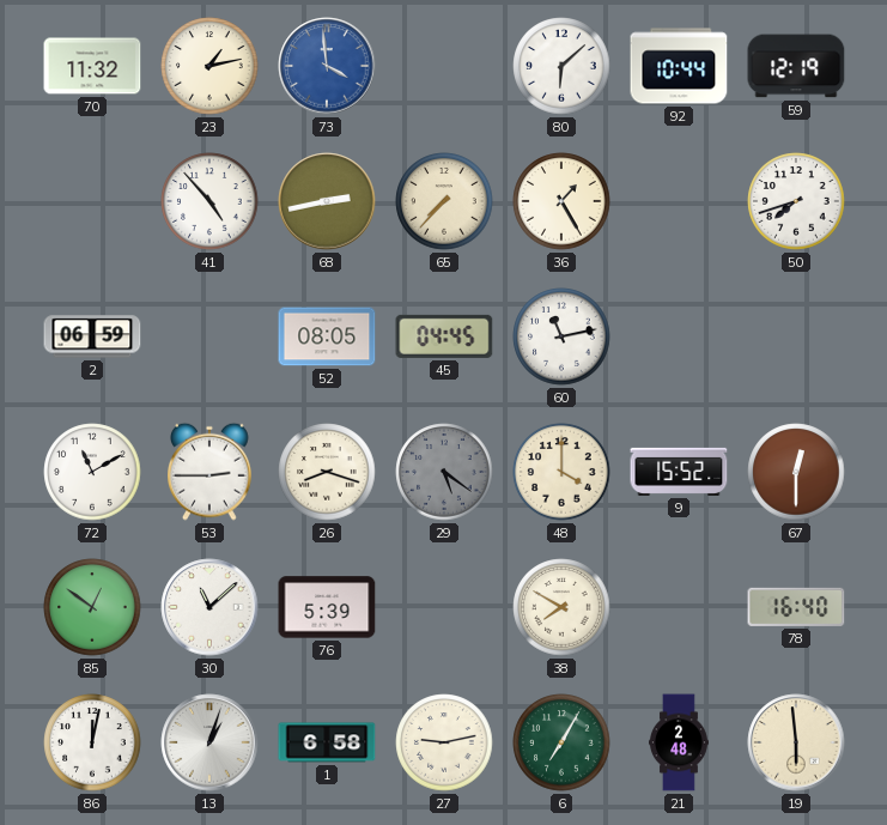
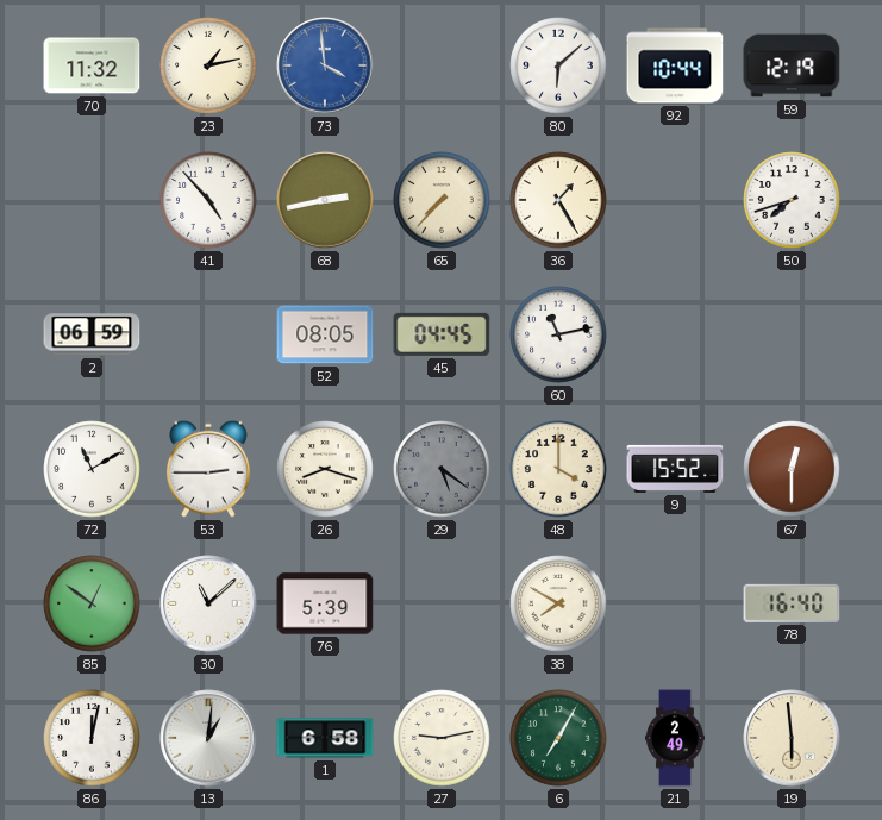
13: 1:03 -> 1:01 (208, 738)
21: 2:48 -> 2:49 (676, 738)
